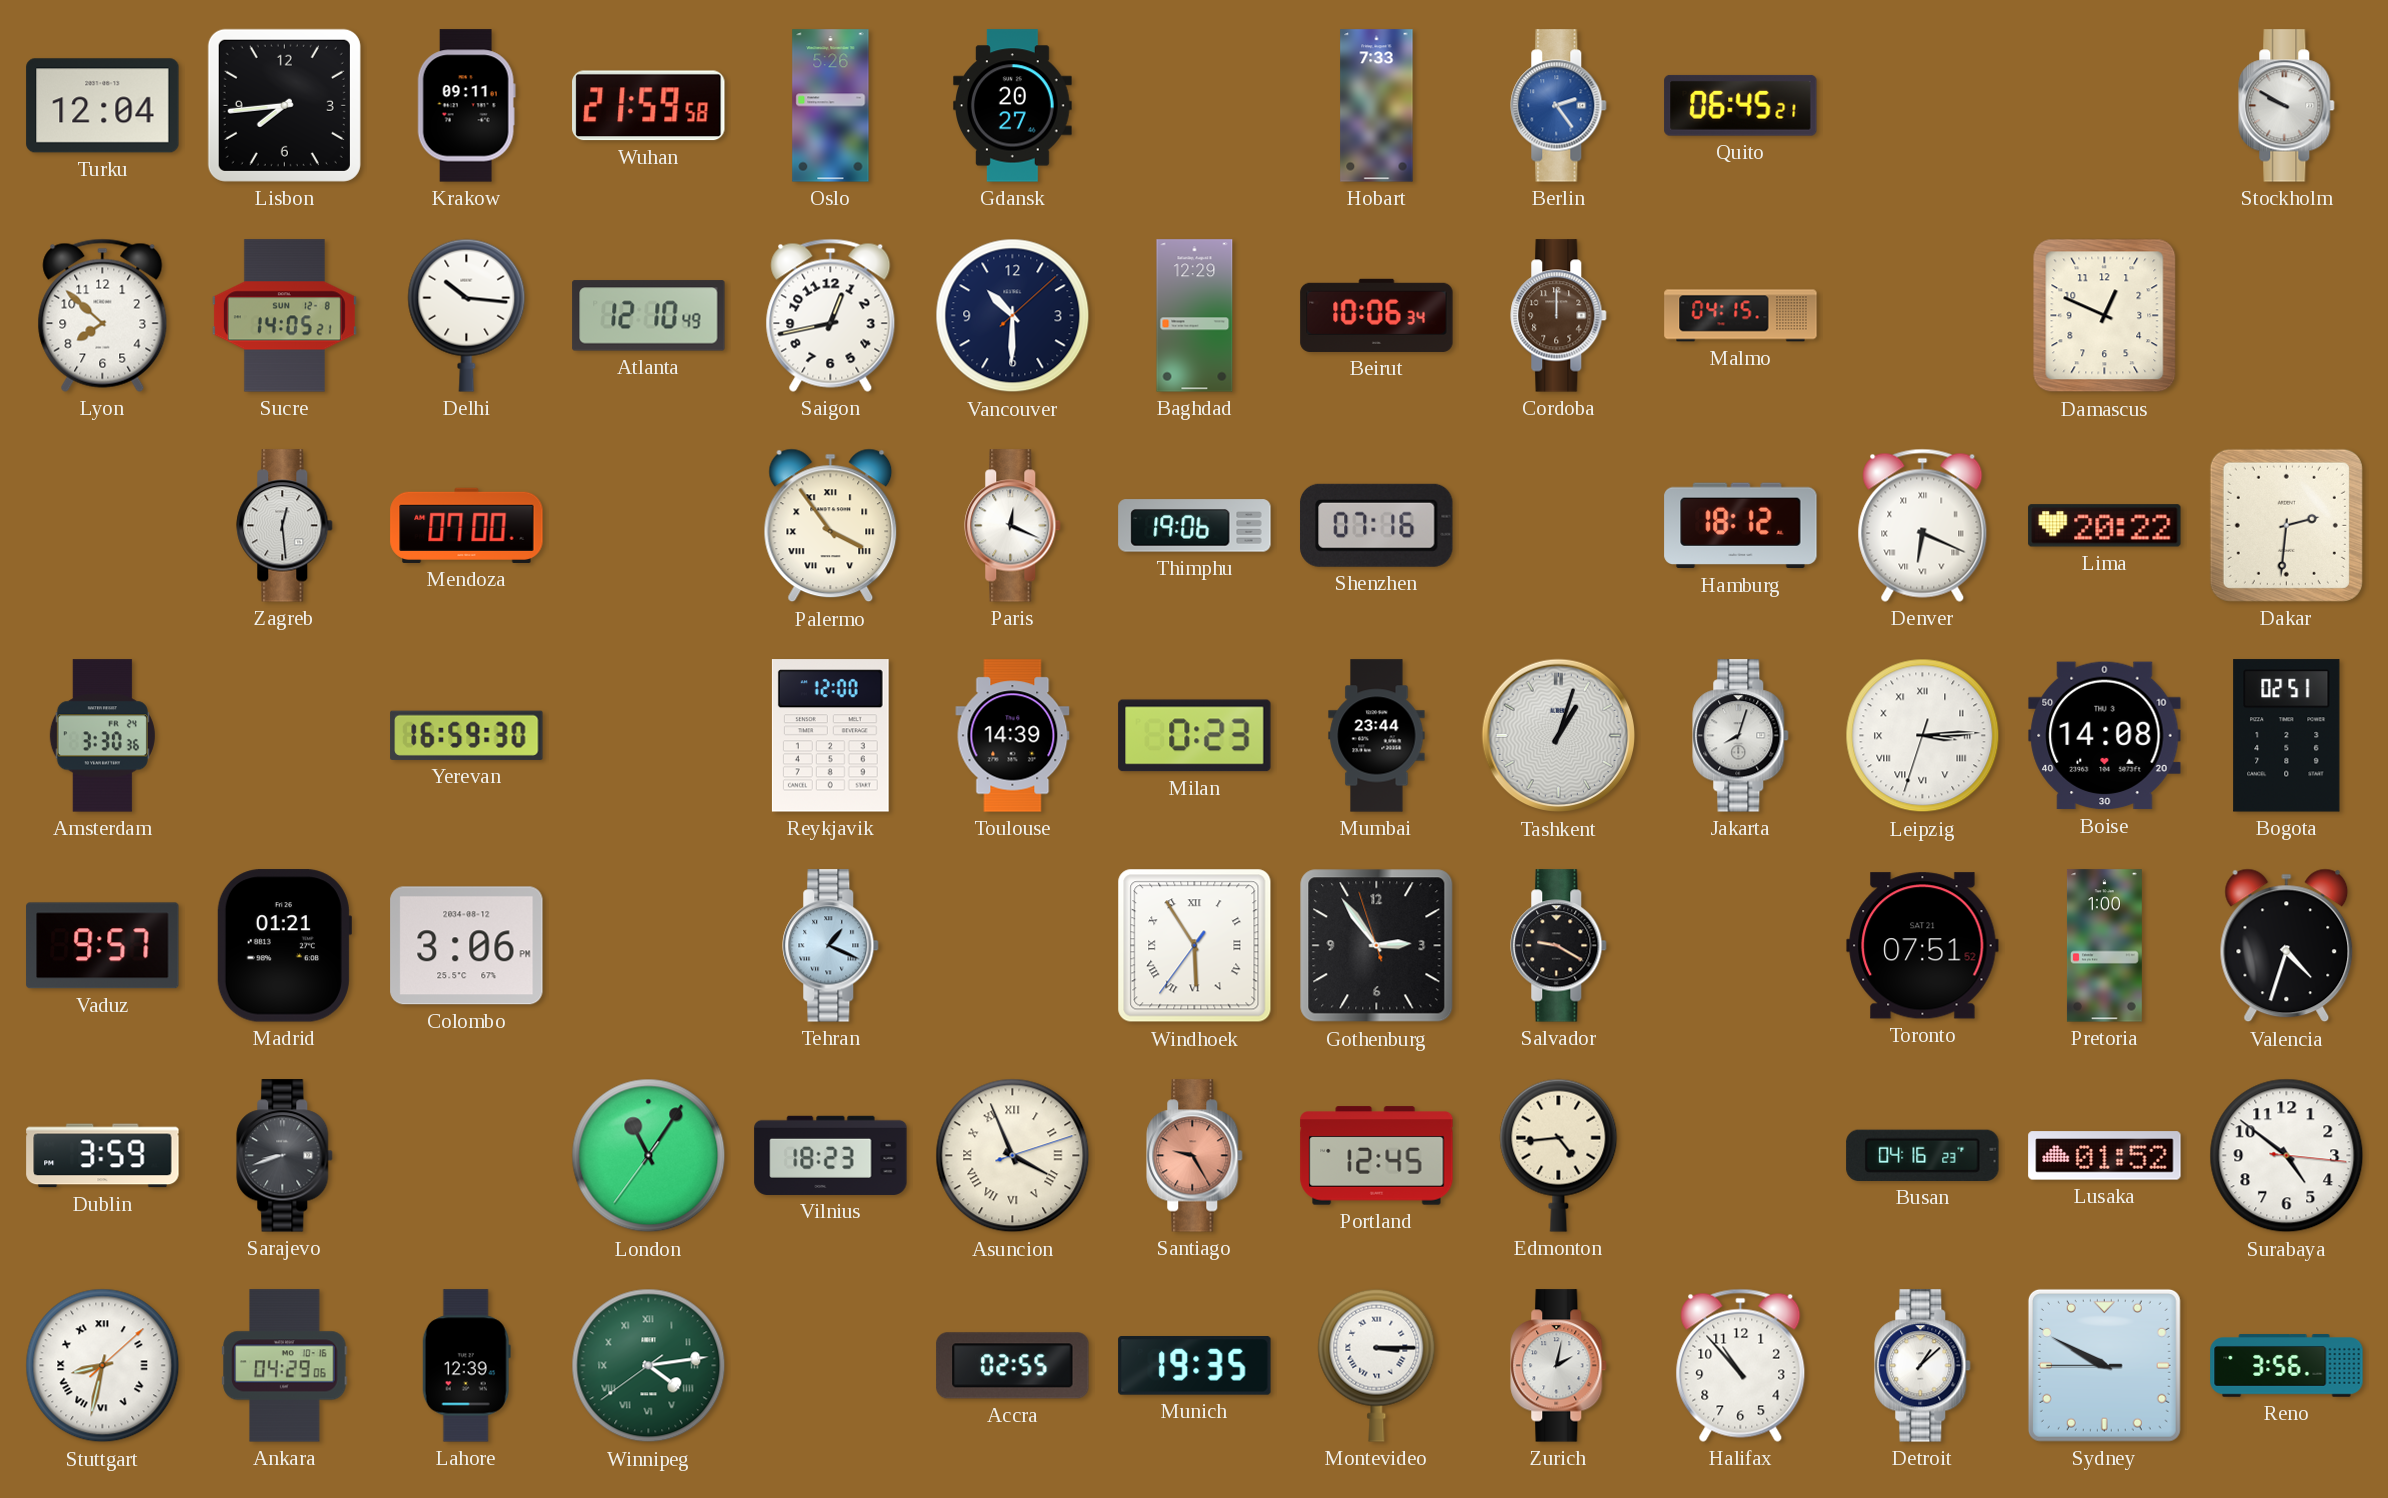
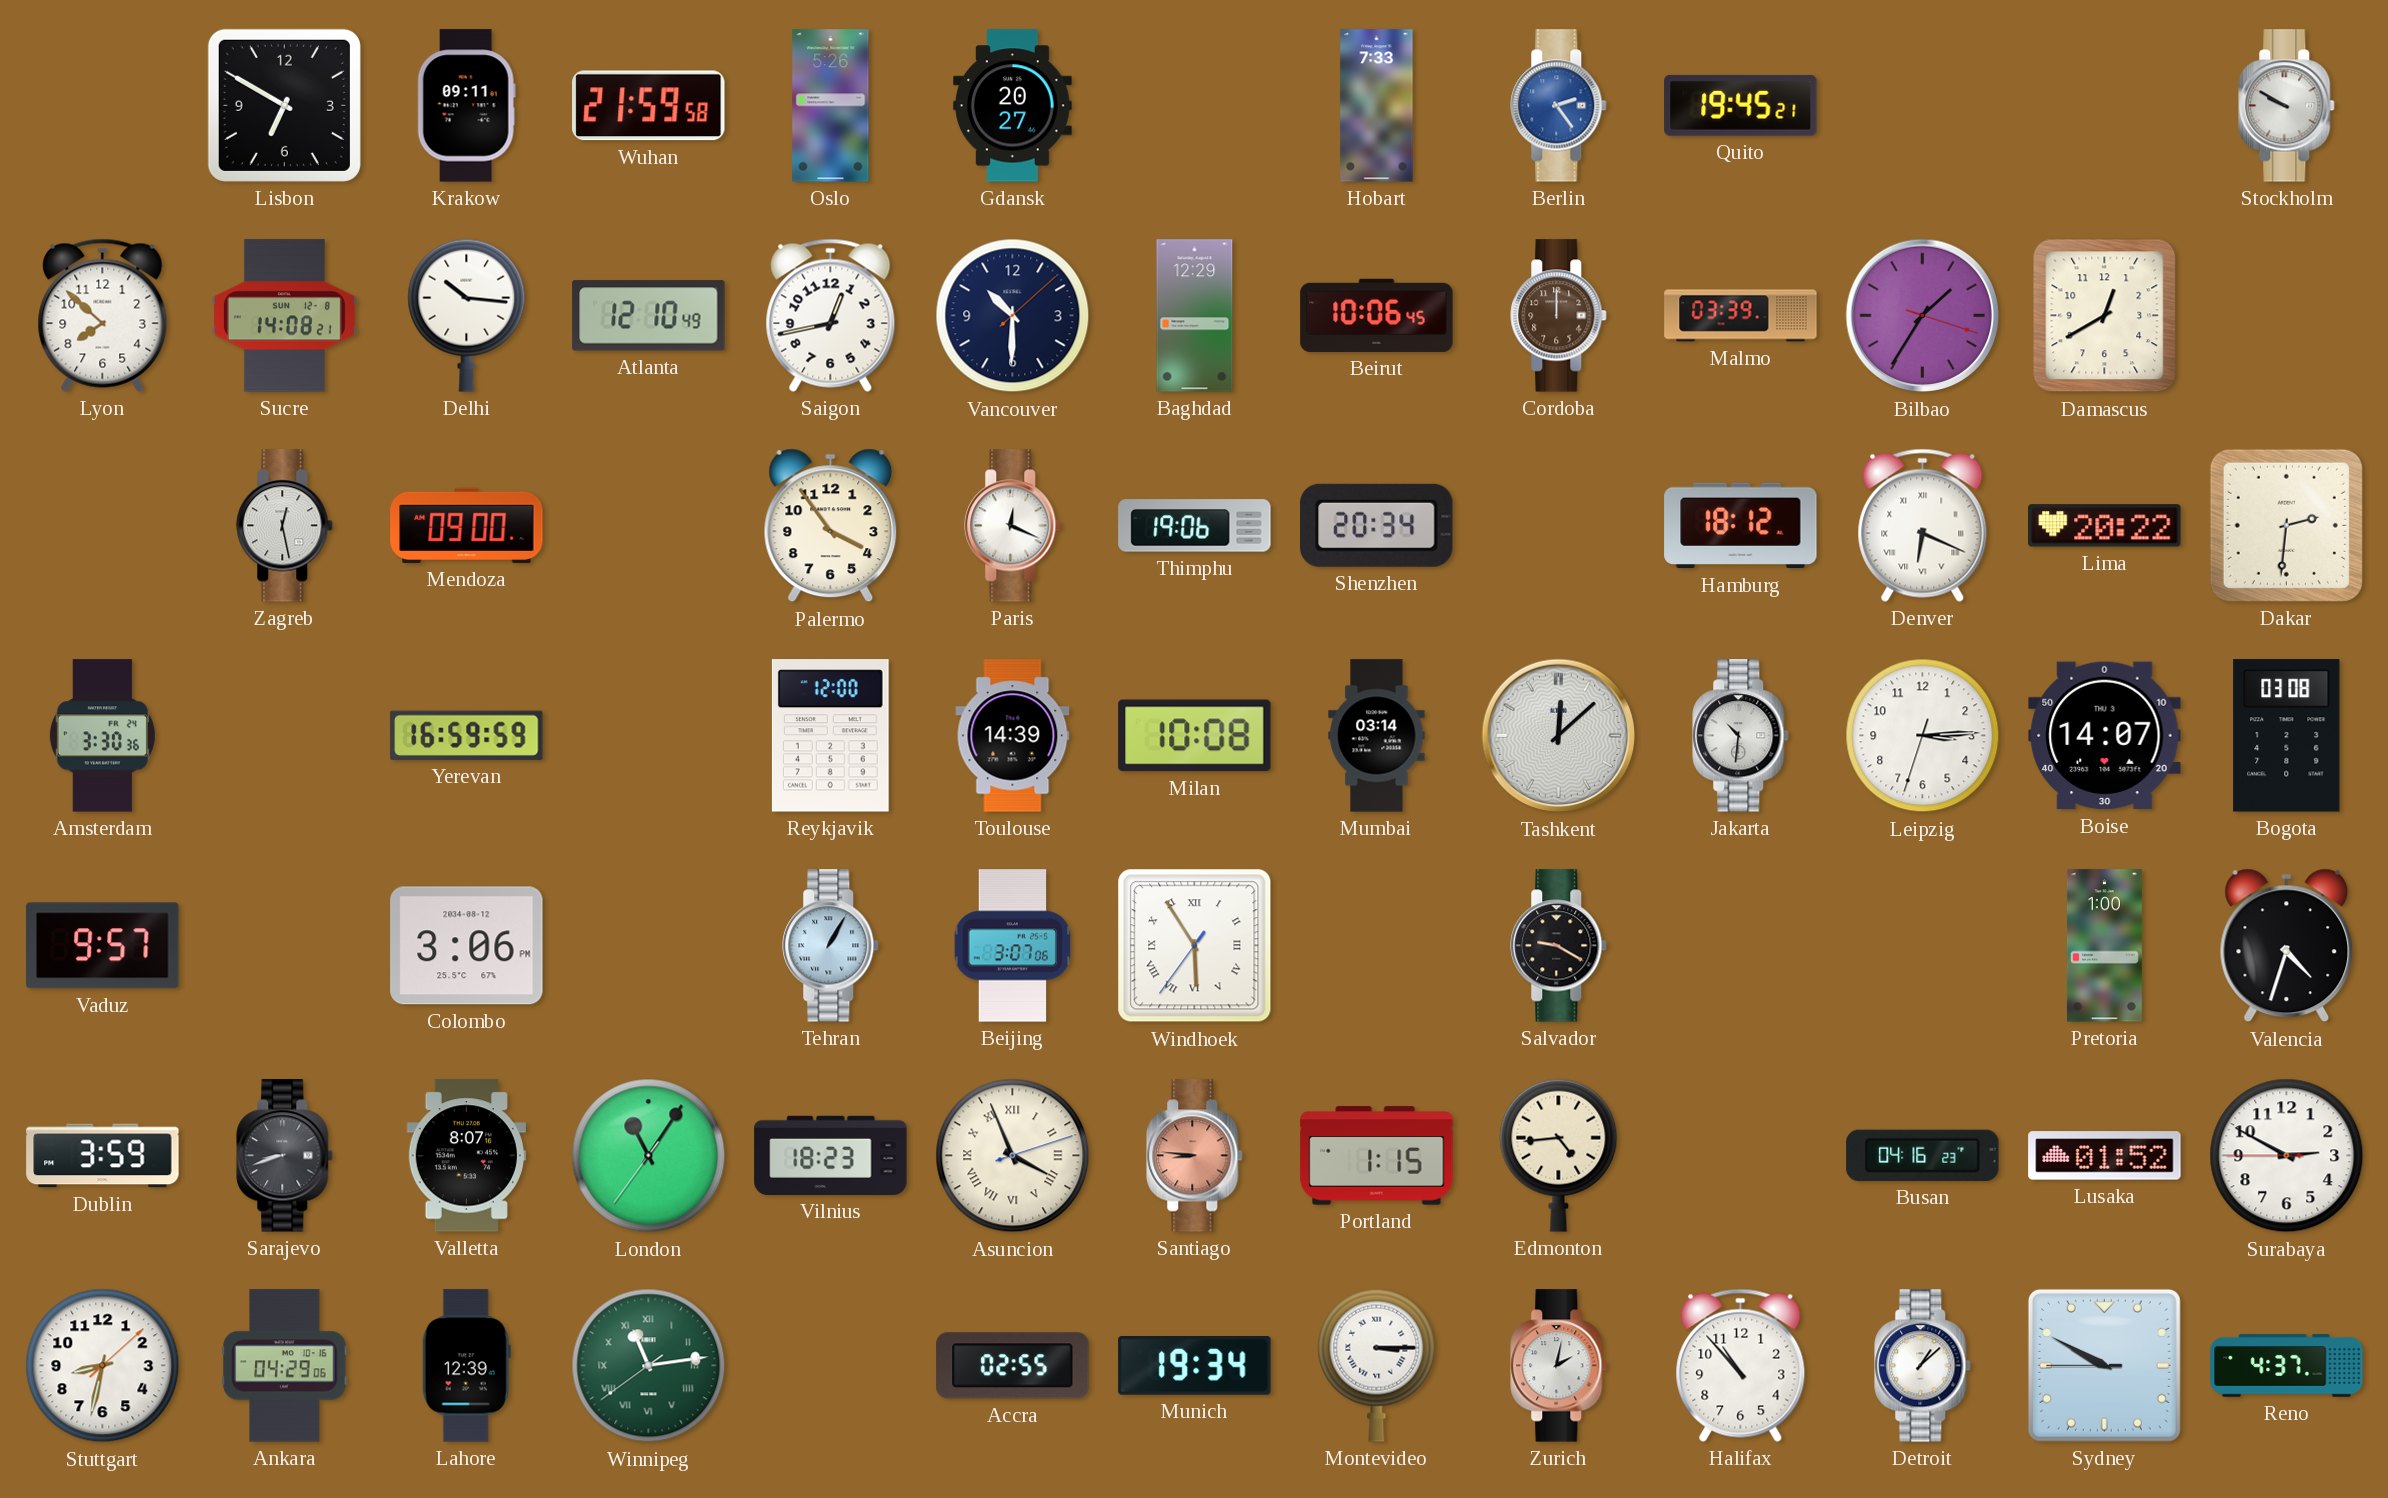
Turku: 12:04 -> none (103, 106)
Lisbon: 7:44 -> 6:50 (284, 105)
Quito: 06:45 -> 19:45 (1741, 105)
Sucre: 14:05 -> 14:08 (284, 316)
Beirut: 10:06:34 -> 10:06:45 (1377, 315)
Malmo: 04:15 -> 03:39 (1741, 316)
Bilbao: none -> 1:35 (1923, 316)
Damascus: 12:49 -> 12:40 (2105, 316)
Zagreb: 12:29 -> 12:28 (285, 526)
Mendoza: 07:00 -> 09:00 (467, 525)
Palermo numerals: Roman -> Arabic (831, 526)
Shenzhen: 07:16 -> 20:34 (1377, 525)
Yerevan: 16:59:30 -> 16:59:59 (467, 735)
Milan: 0:23 -> 10:08 (1195, 736)
Mumbai: 23:44 -> 03:14 (1377, 736)
Tashkent: 1:03 -> 12:08 (1559, 736)
Jakarta: 8:03 -> 10:31 (1741, 736)
Leipzig numerals: Roman -> Arabic (1923, 736)
Boise: 14:08 -> 14:07 (2105, 736)
Bogota: 02:51 -> 03:08 (2287, 736)
Madrid: 01:21 -> none (284, 946)
Tehran: 1:19 -> 1:05 (831, 946)
Beijing: none -> 3:07 (1013, 946)
Gothenburg: 2:53 -> none (1377, 946)
Toronto: 07:51 -> none (1923, 946)
Valletta: none -> 8:07 (466, 1156)
Santiago: 9:25 -> 8:46 (1195, 1156)
Portland: 12:45 -> 1:15 (1377, 1156)
Surabaya: 4:51 -> 2:49 (2287, 1156)
Stuttgart numerals: Roman -> Arabic (103, 1366)
Winnipeg: 4:13 -> 11:13 (649, 1366)
Munich: 19:35 -> 19:34 (1195, 1366)
Reno: 3:56 -> 4:37 (2287, 1366)
